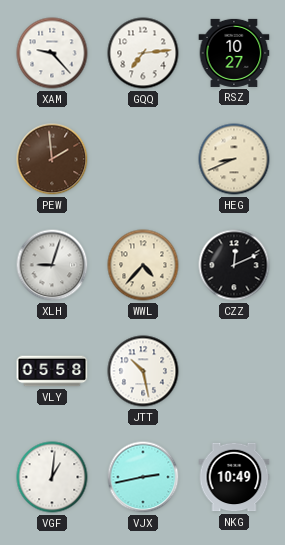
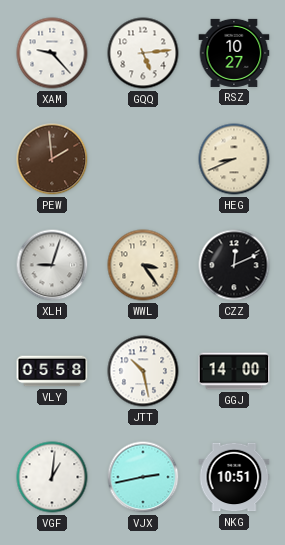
GQQ: 7:14 -> 5:14 (143, 53)
WWL: 4:37 -> 3:24 (143, 265)
GGJ: none -> 14:00 (234, 371)
NKG: 10:49 -> 10:51 (234, 477)
